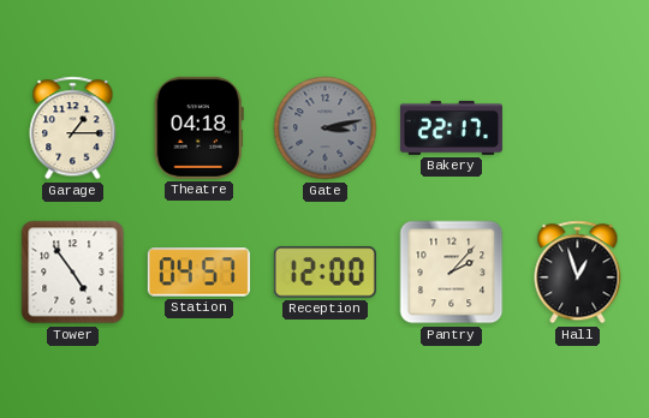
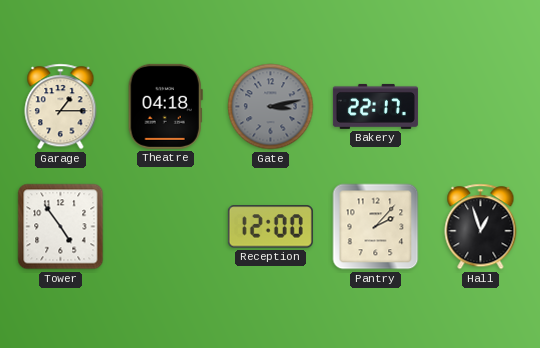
Station: 04:57 -> none (198, 273)
